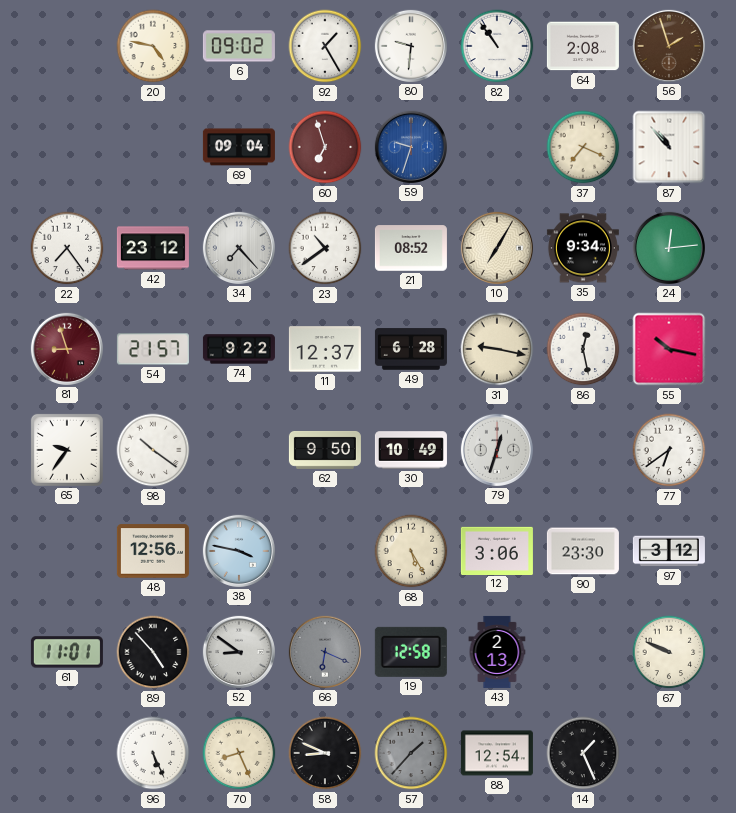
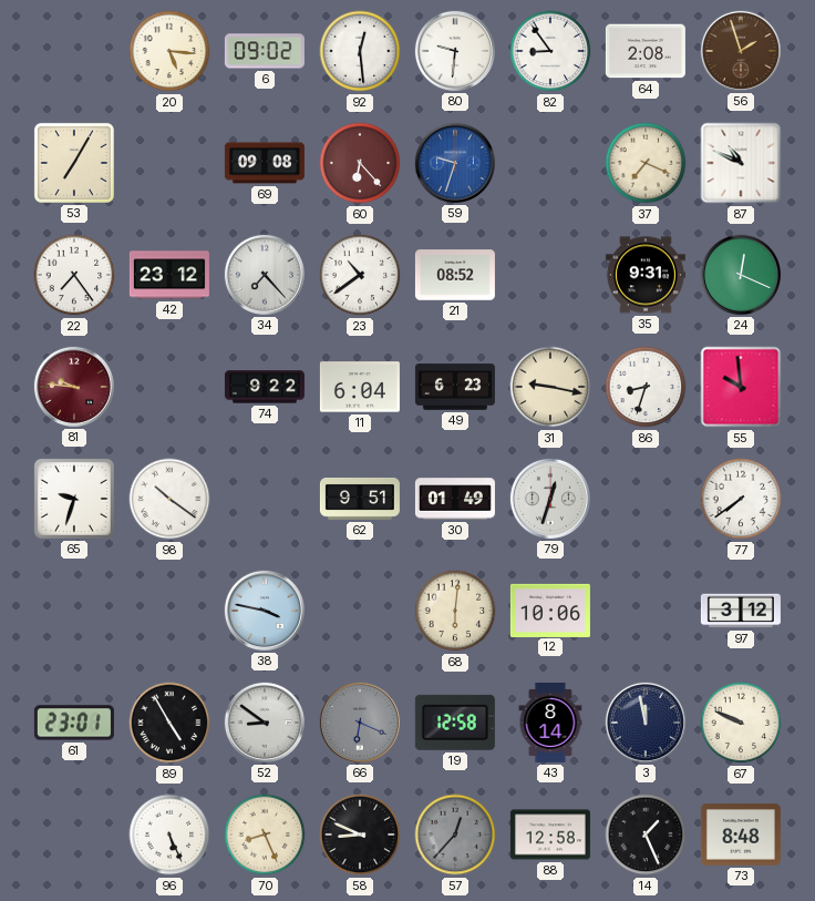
20: 4:47 -> 5:16 (169, 51)
92: 1:25 -> 12:29 (360, 51)
82: 10:54 -> 8:54 (550, 51)
53: none -> 7:05 (74, 163)
69: 09:04 -> 09:08 (265, 163)
60: 6:57 -> 6:23 (360, 163)
87: 10:53 -> 10:49 (741, 163)
10: 7:05 -> none (497, 248)
35: 9:34 -> 9:31 (646, 275)
24: 12:14 -> 12:19 (741, 275)
81: 8:57 -> 9:46 (74, 387)
54: 21:57 -> none (153, 349)
11: 12:37 -> 6:04 (360, 387)
49: 6:28 -> 6:23 (455, 387)
86: 12:28 -> 8:33 (646, 387)
55: 10:17 -> 9:59 (741, 387)
65: 9:36 -> 9:33 (74, 499)
62: 9:50 -> 9:51 (360, 499)
30: 10:49 -> 01:49 (455, 499)
77: 6:39 -> 7:39 (741, 499)
48: 12:56 -> none (153, 551)
68: 5:25 -> 6:01 (455, 611)
12: 3:06 -> 10:06 (550, 610)
90: 23:30 -> none (583, 551)
61: 11:01 -> 23:01 (74, 723)
89: 4:53 -> 4:55 (169, 723)
43: 2:13 -> 8:14 (550, 723)
3: none -> 11:58 (646, 723)
57: 1:37 -> 12:37 (455, 835)
88: 12:54 -> 12:58 (550, 835)
73: none -> 8:48 (741, 835)
